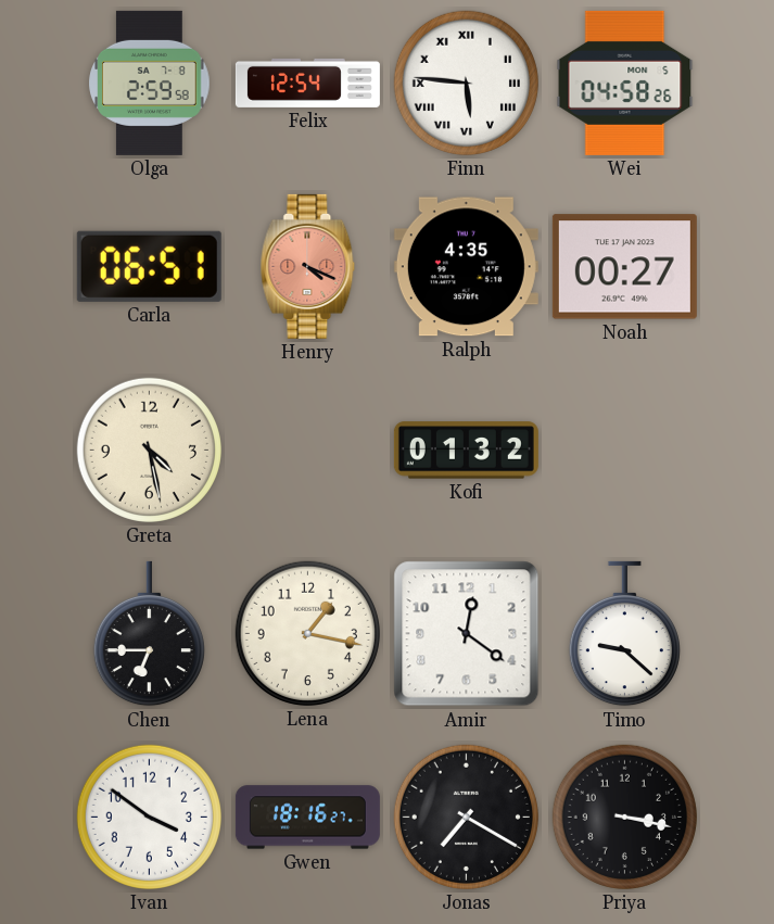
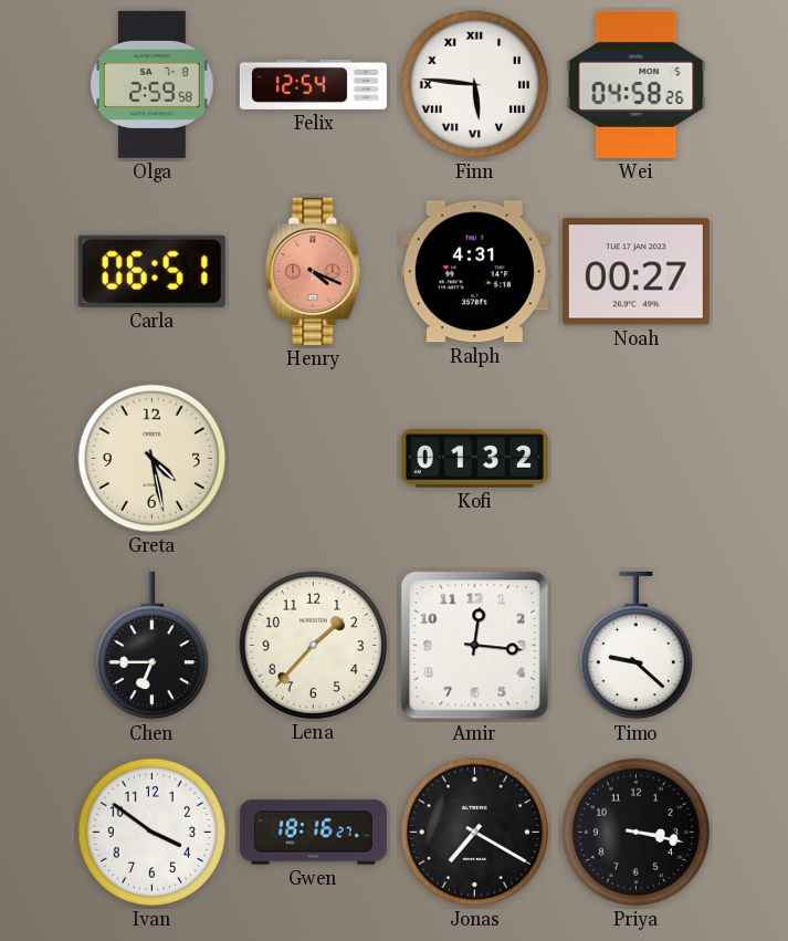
Ralph: 4:35 -> 4:31 (474, 272)
Lena: 1:17 -> 1:37 (313, 645)
Amir: 12:21 -> 12:16 (475, 646)
